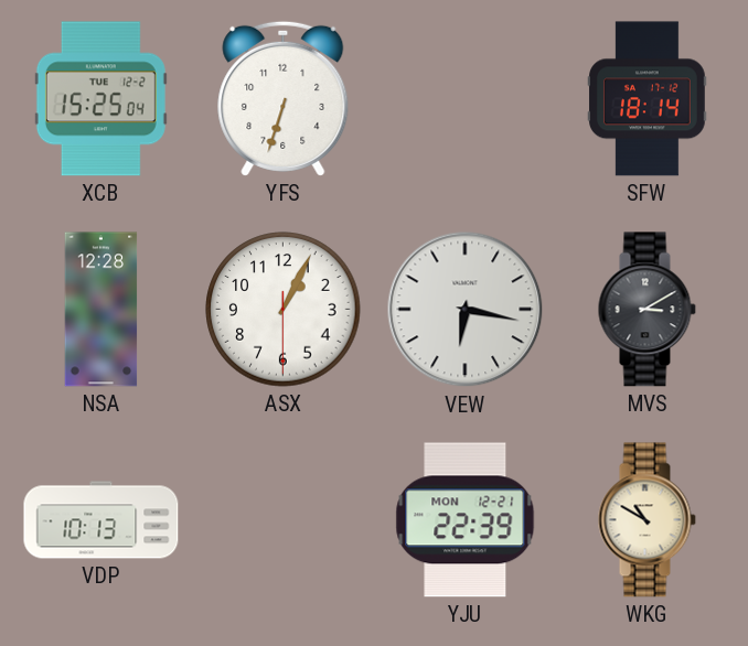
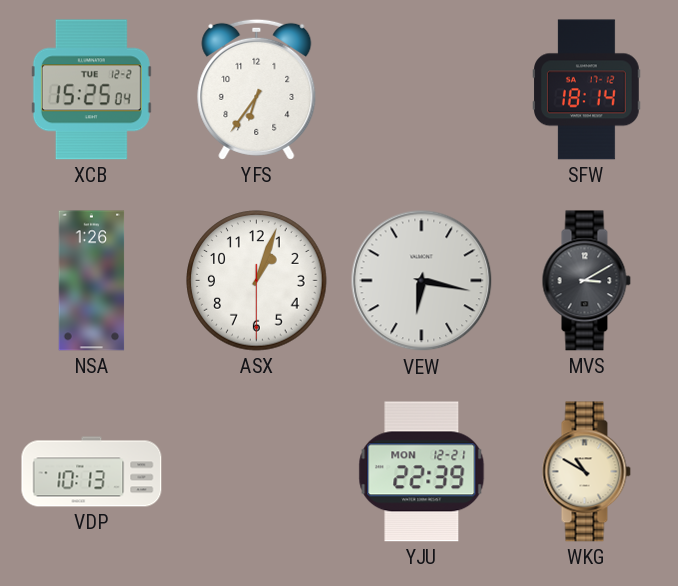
YFS: 6:33 -> 6:36 (257, 89)
NSA: 12:28 -> 1:26 (92, 281)
ASX: 1:04 -> 1:03 (257, 281)
